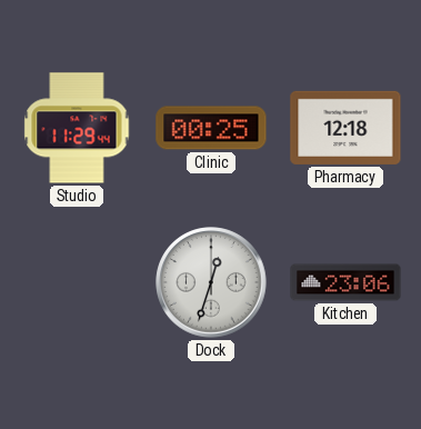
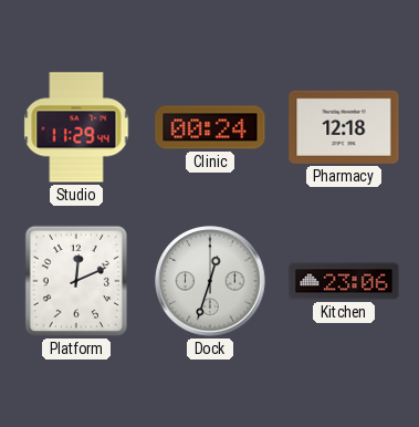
Clinic: 00:25 -> 00:24 (210, 127)
Platform: none -> 12:11 (76, 281)
